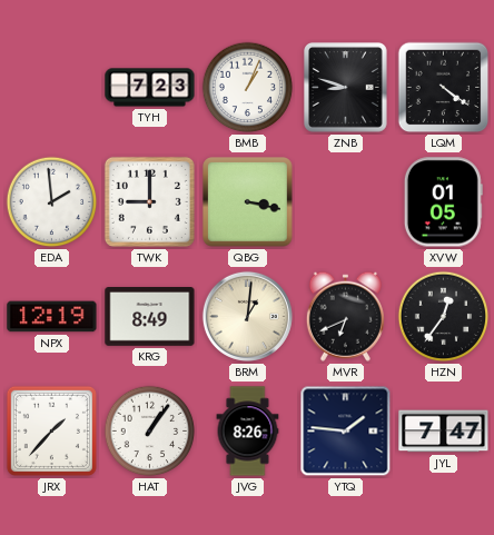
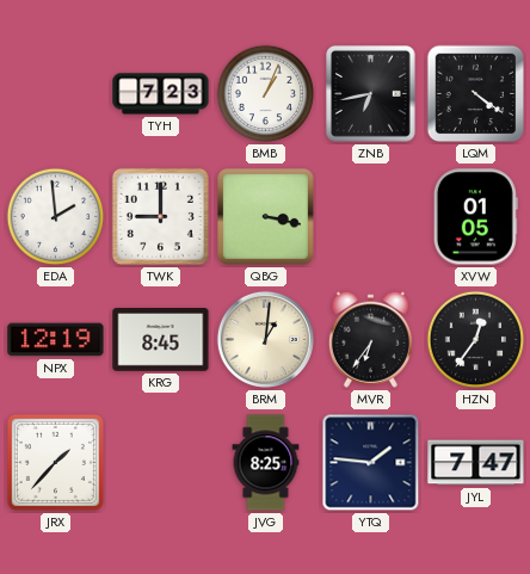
ZNB: 8:48 -> 6:43 (371, 94)
KRG: 8:49 -> 8:45 (161, 340)
MVR: 6:41 -> 6:36 (370, 339)
HAT: 1:06 -> none (150, 432)
JVG: 8:26 -> 8:25 (266, 463)
